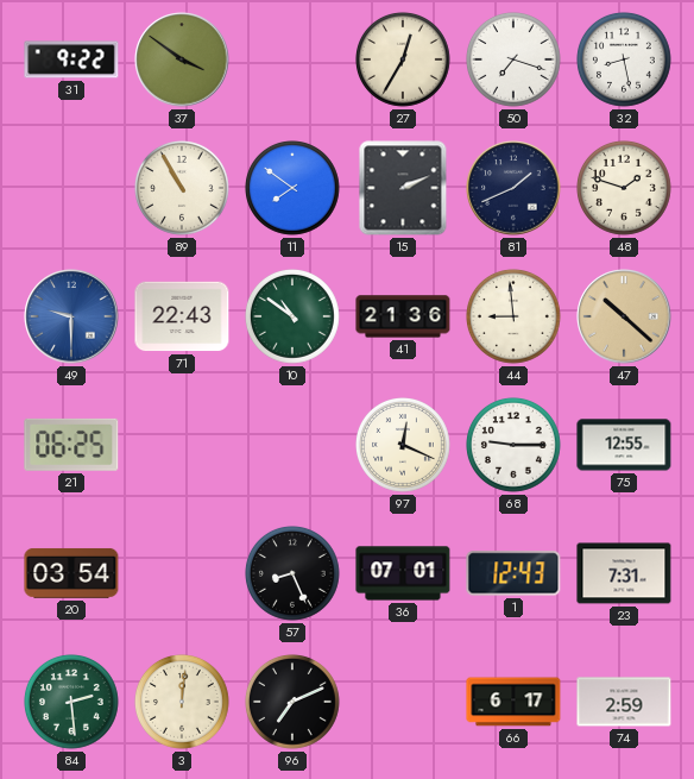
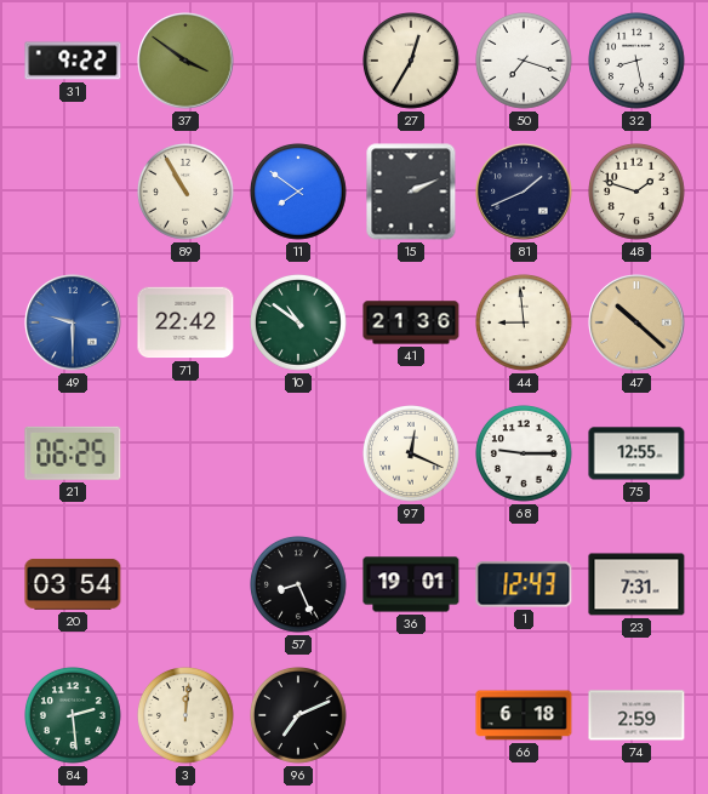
71: 22:43 -> 22:42 (185, 322)
36: 07:01 -> 19:01 (411, 584)
66: 6:17 -> 6:18 (524, 715)
